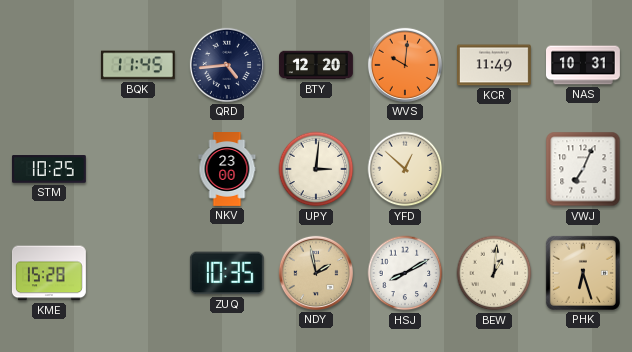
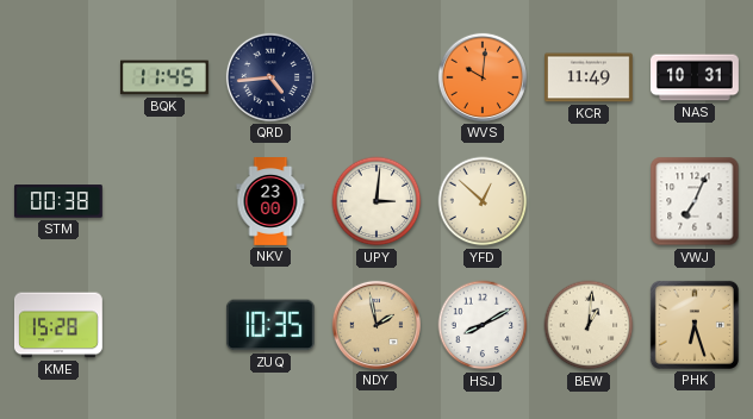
BTY: 12:20 -> none (317, 65)
STM: 10:25 -> 00:38 (58, 201)
